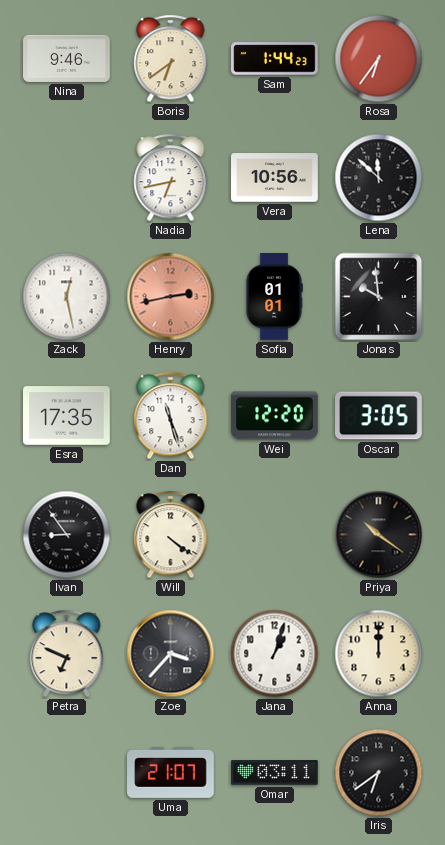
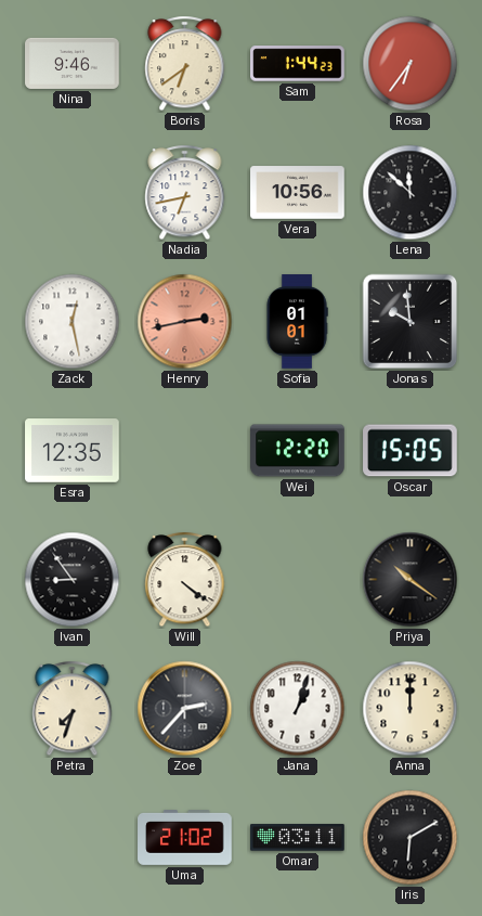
Esra: 17:35 -> 12:35 (73, 451)
Dan: 11:27 -> none (171, 416)
Oscar: 3:05 -> 15:05 (411, 451)
Petra: 6:49 -> 7:33 (73, 709)
Zoe: 3:37 -> 2:37 (185, 709)
Uma: 21:07 -> 21:02 (185, 838)
Iris: 6:39 -> 6:10 (411, 838)
